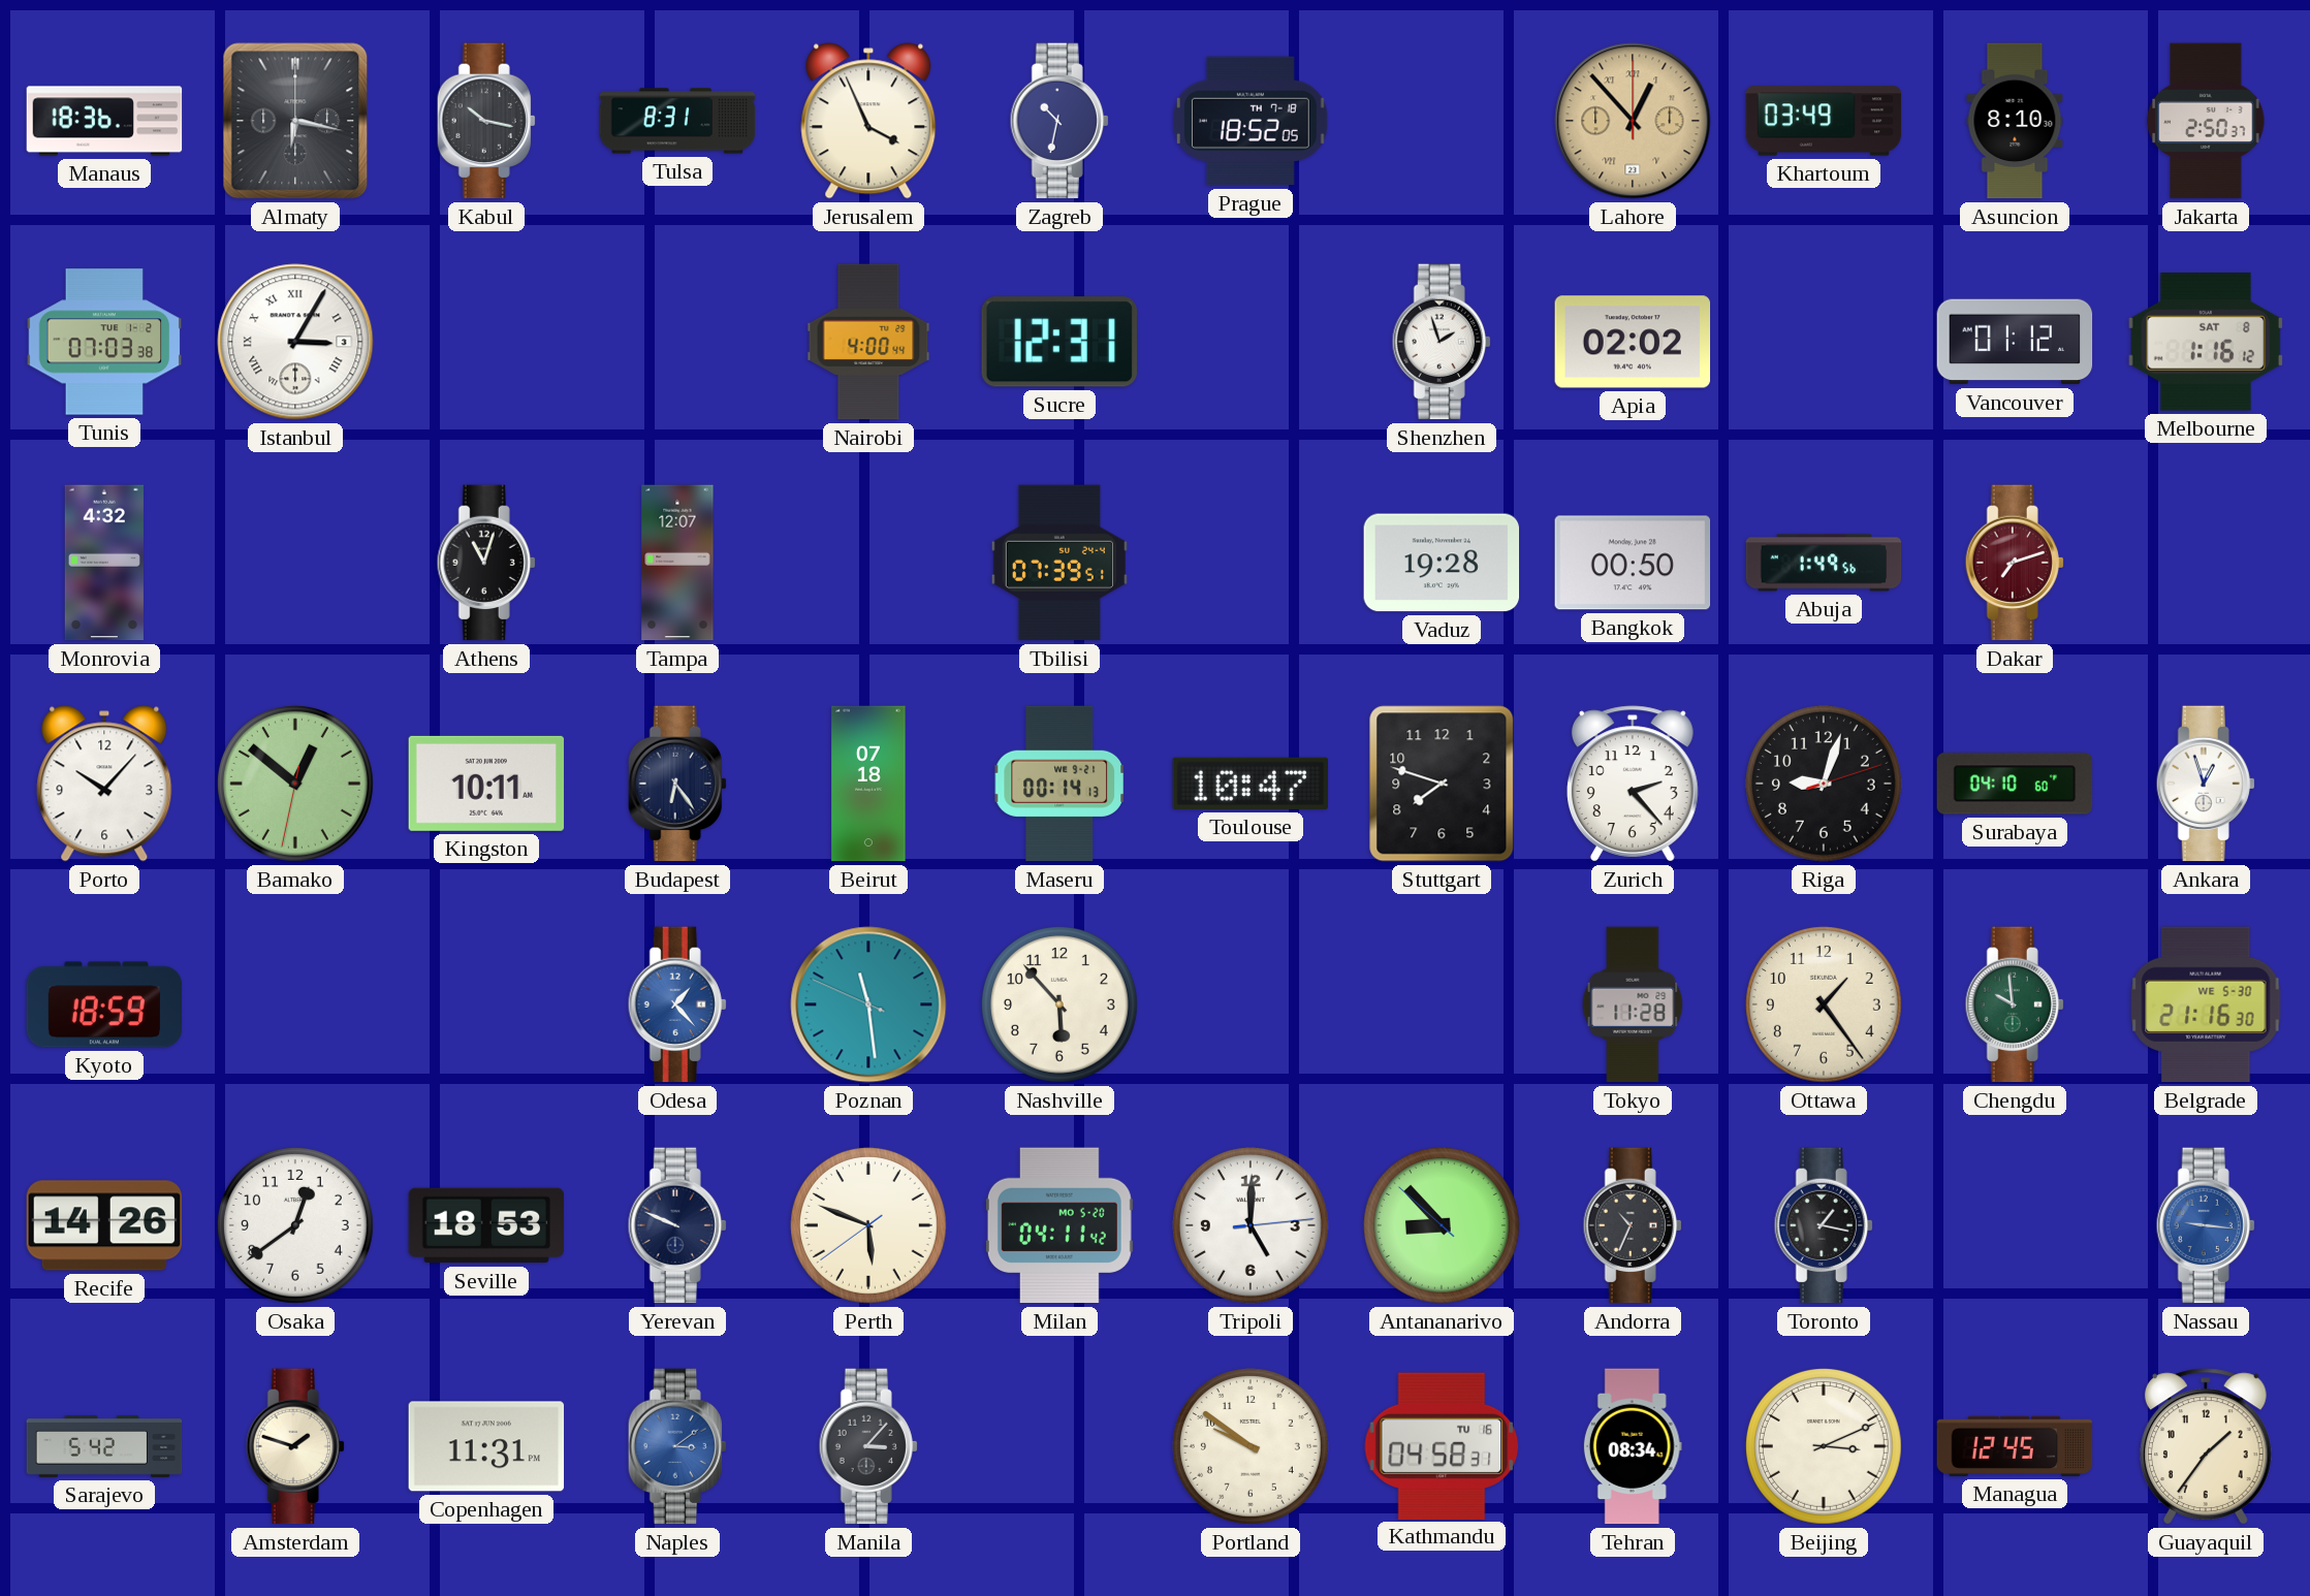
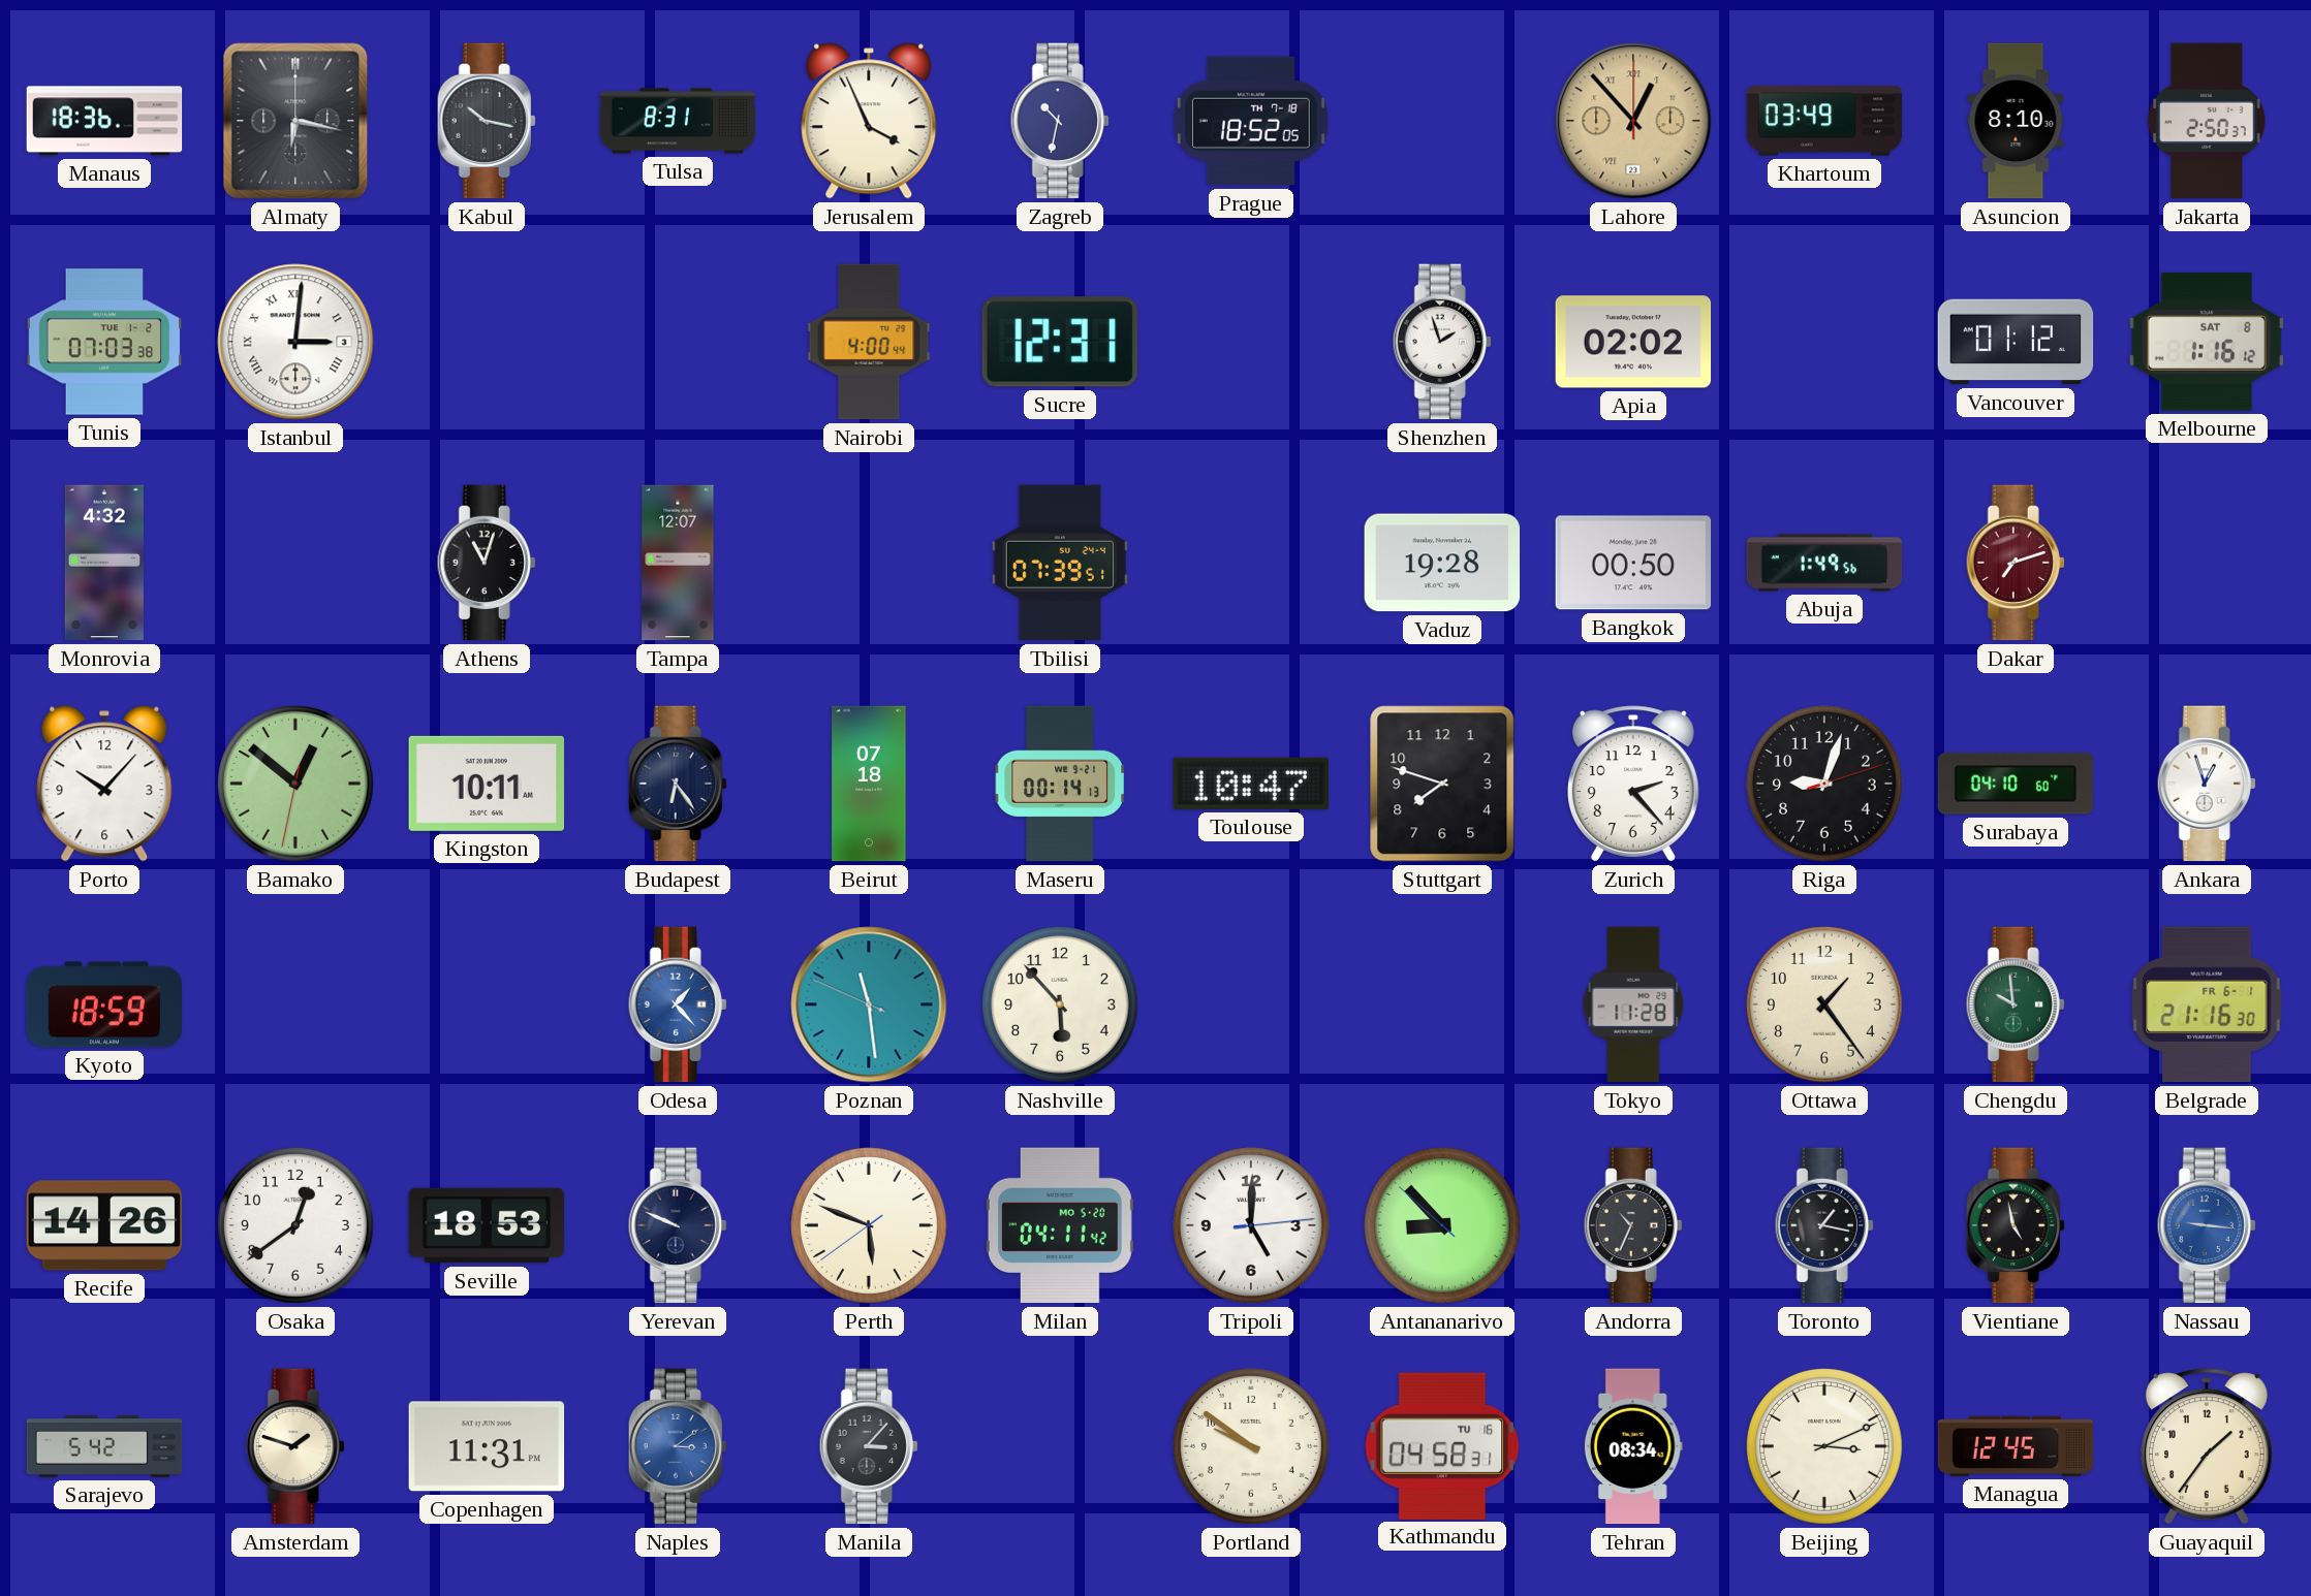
Istanbul: 3:05 -> 3:01 (295, 342)
Belgrade date: WE 5-30 -> FR 6-1 (2207, 1004)
Vientiane: none -> 4:58 (2016, 1225)
